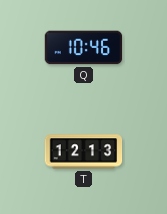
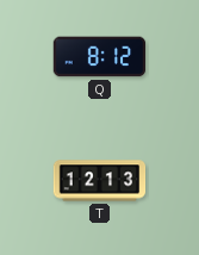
Q: 10:46 -> 8:12 (100, 57)
